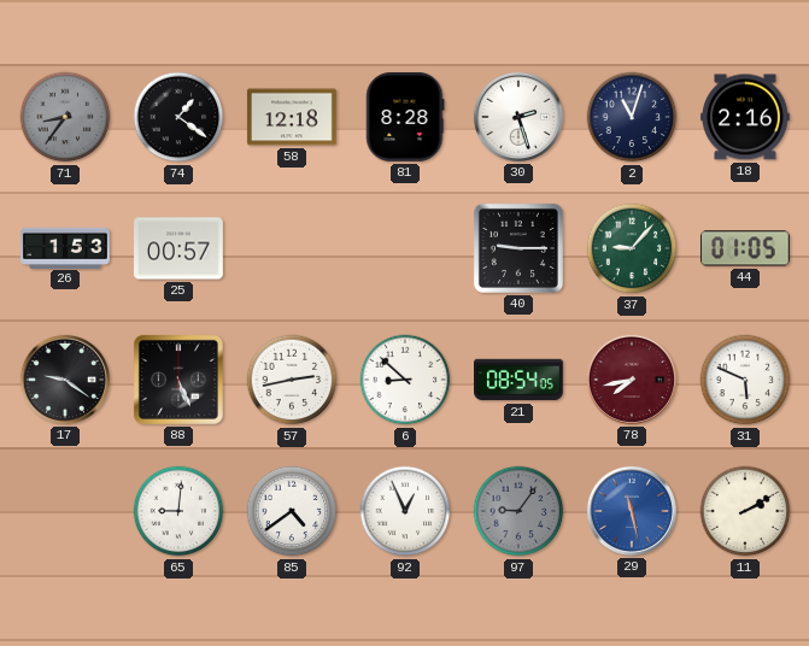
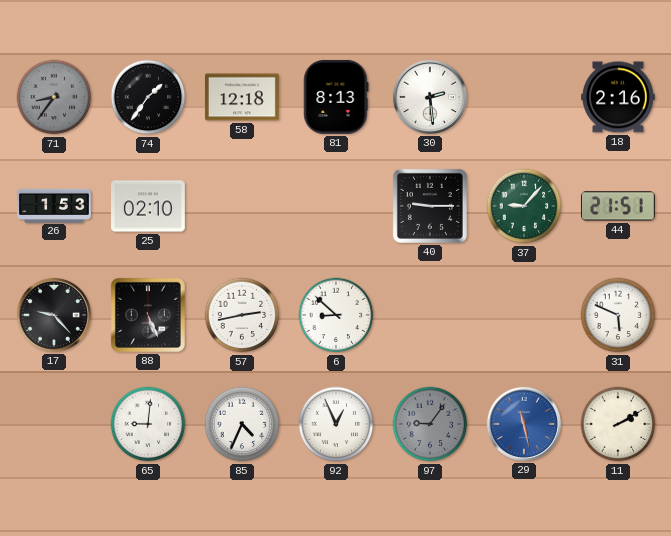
74: 1:21 -> 1:36 (148, 97)
81: 8:28 -> 8:13 (336, 97)
30: 2:27 -> 2:29 (430, 97)
2: 11:03 -> none (632, 117)
25: 00:57 -> 02:10 (149, 206)
44: 01:05 -> 21:51 (618, 206)
17: 9:21 -> 9:23 (54, 315)
21: 08:54 -> none (520, 380)
78: 7:43 -> none (632, 380)
85: 4:39 -> 4:34 (242, 424)
